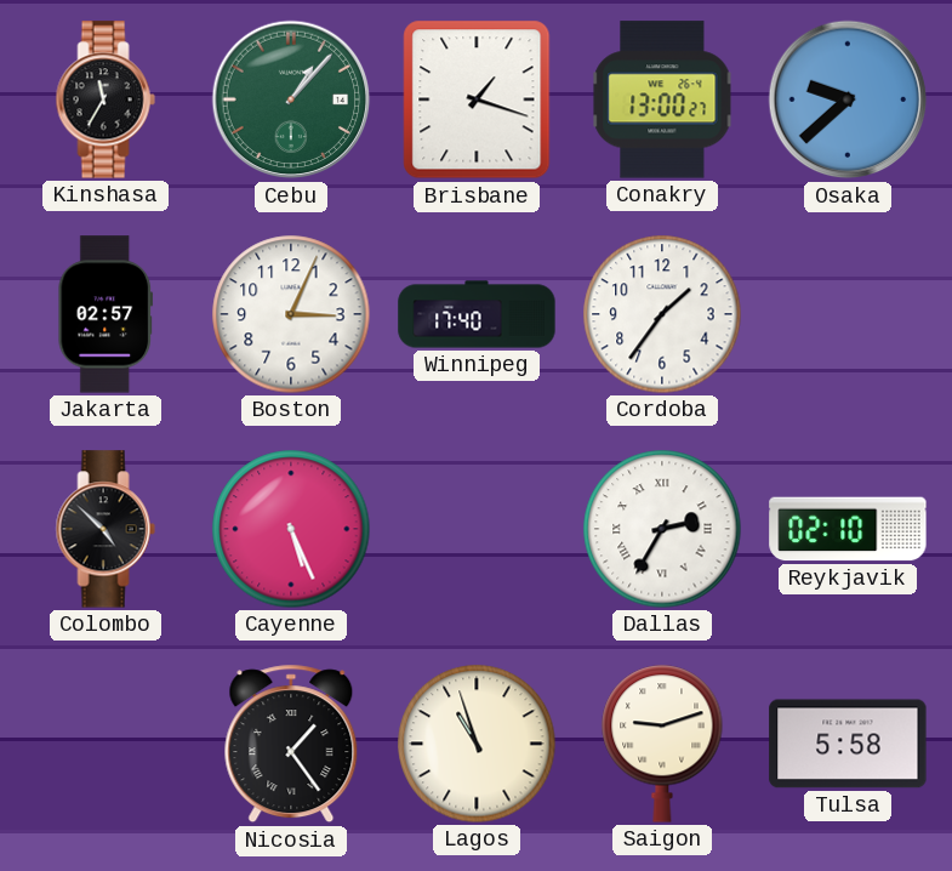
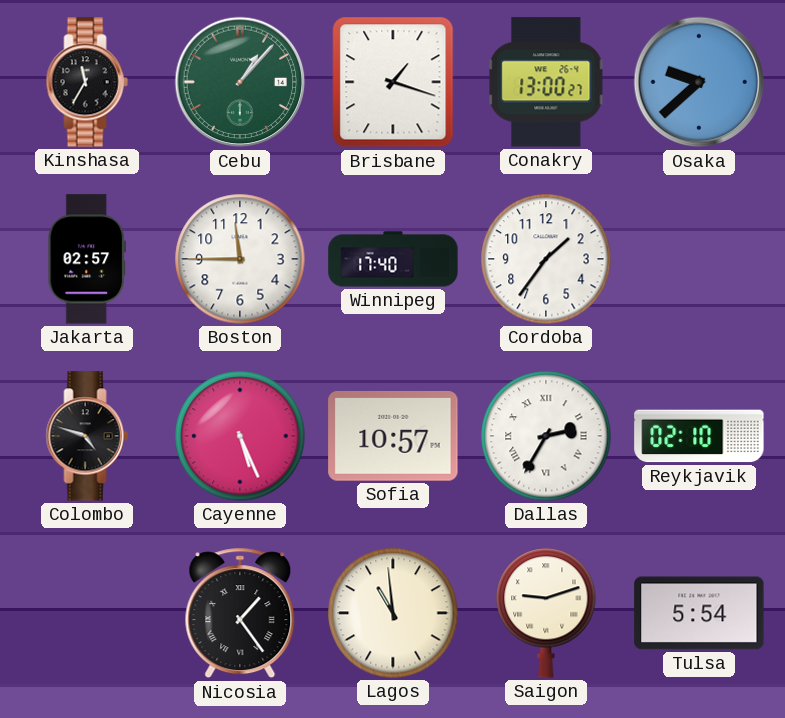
Boston: 3:04 -> 11:45 (240, 259)
Colombo: 4:52 -> 4:48 (87, 436)
Sofia: none -> 10:57 (393, 436)
Lagos: 10:57 -> 10:59 (393, 613)
Tulsa: 5:58 -> 5:54 (699, 613)
